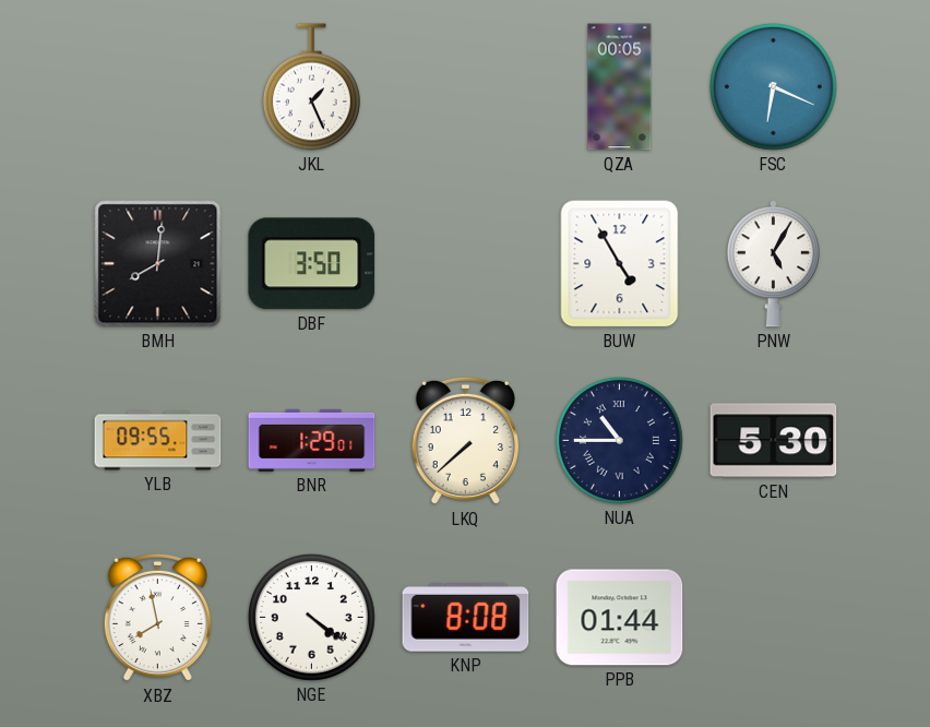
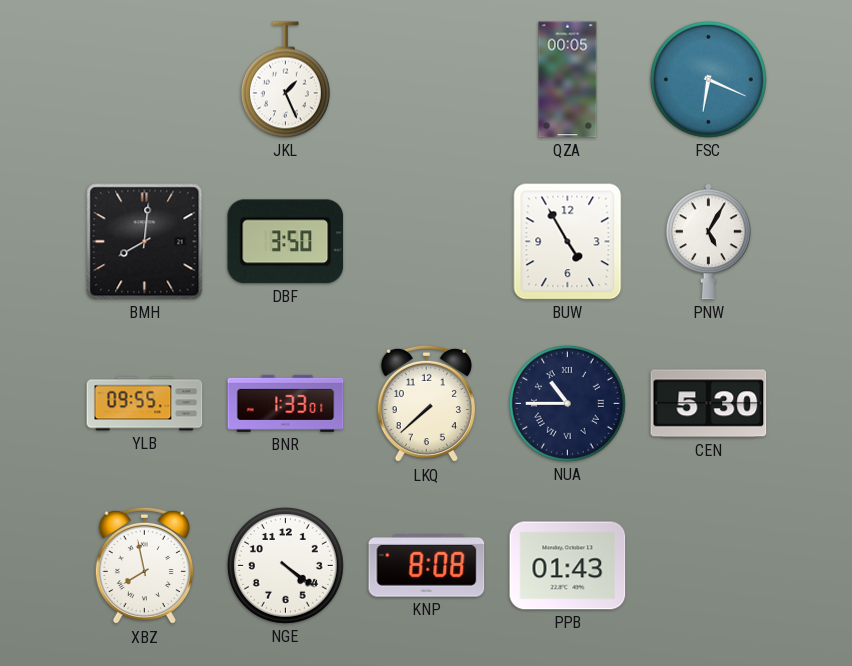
BNR: 1:29 -> 1:33 (286, 403)
PPB: 01:44 -> 01:43 (568, 566)
